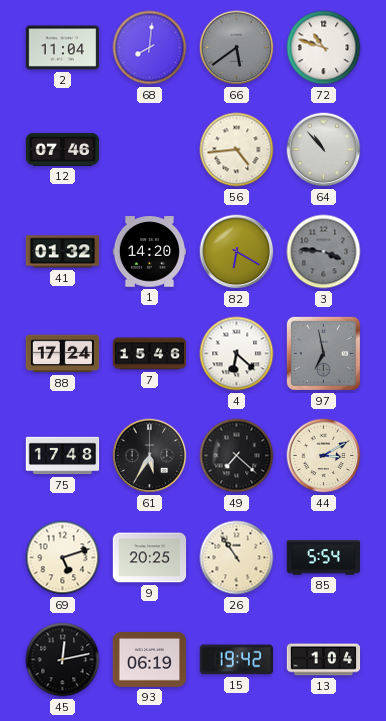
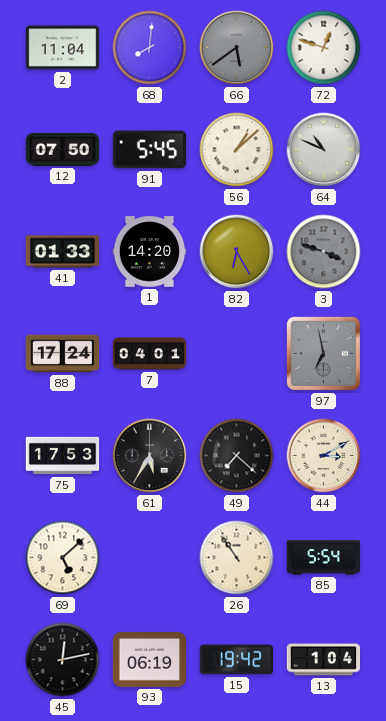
72: 10:48 -> 12:48 (324, 48)
12: 07:46 -> 07:50 (63, 150)
91: none -> 5:45 (150, 150)
56: 4:44 -> 1:08 (237, 150)
64: 10:53 -> 10:49 (324, 150)
41: 01:32 -> 01:33 (63, 252)
82: 6:20 -> 6:25 (237, 252)
3: 3:46 -> 3:48 (324, 252)
7: 15:46 -> 04:01 (150, 354)
4: 6:22 -> none (237, 354)
75: 17:48 -> 17:53 (63, 456)
69: 5:12 -> 5:08 (63, 558)
9: 20:25 -> none (150, 558)
